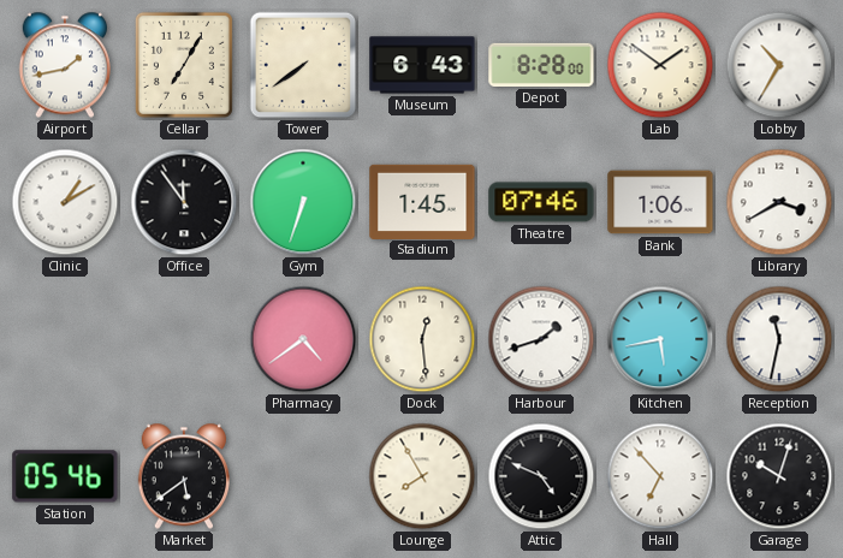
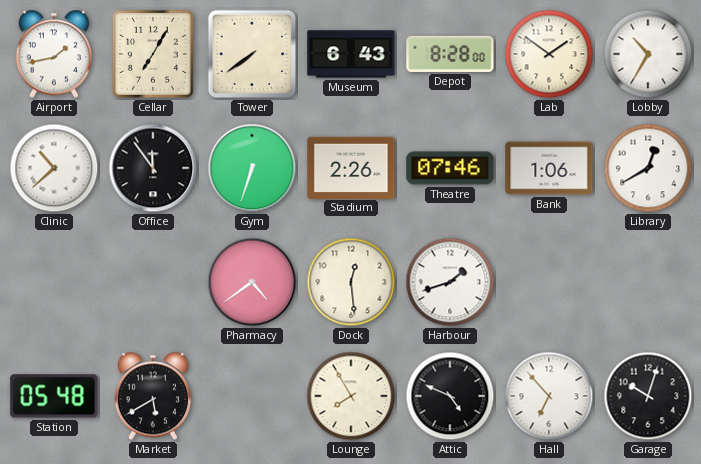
Clinic: 1:10 -> 10:38 (54, 168)
Stadium: 1:45 -> 2:26 (351, 167)
Library: 3:40 -> 12:40 (648, 168)
Kitchen: 5:43 -> none (660, 339)
Reception: 11:32 -> none (779, 339)
Station: 05:46 -> 05:48 (54, 396)
Market: 5:39 -> 5:40 (152, 396)
